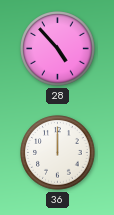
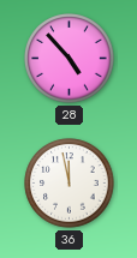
36: 12:00 -> 11:58 (70, 184)
